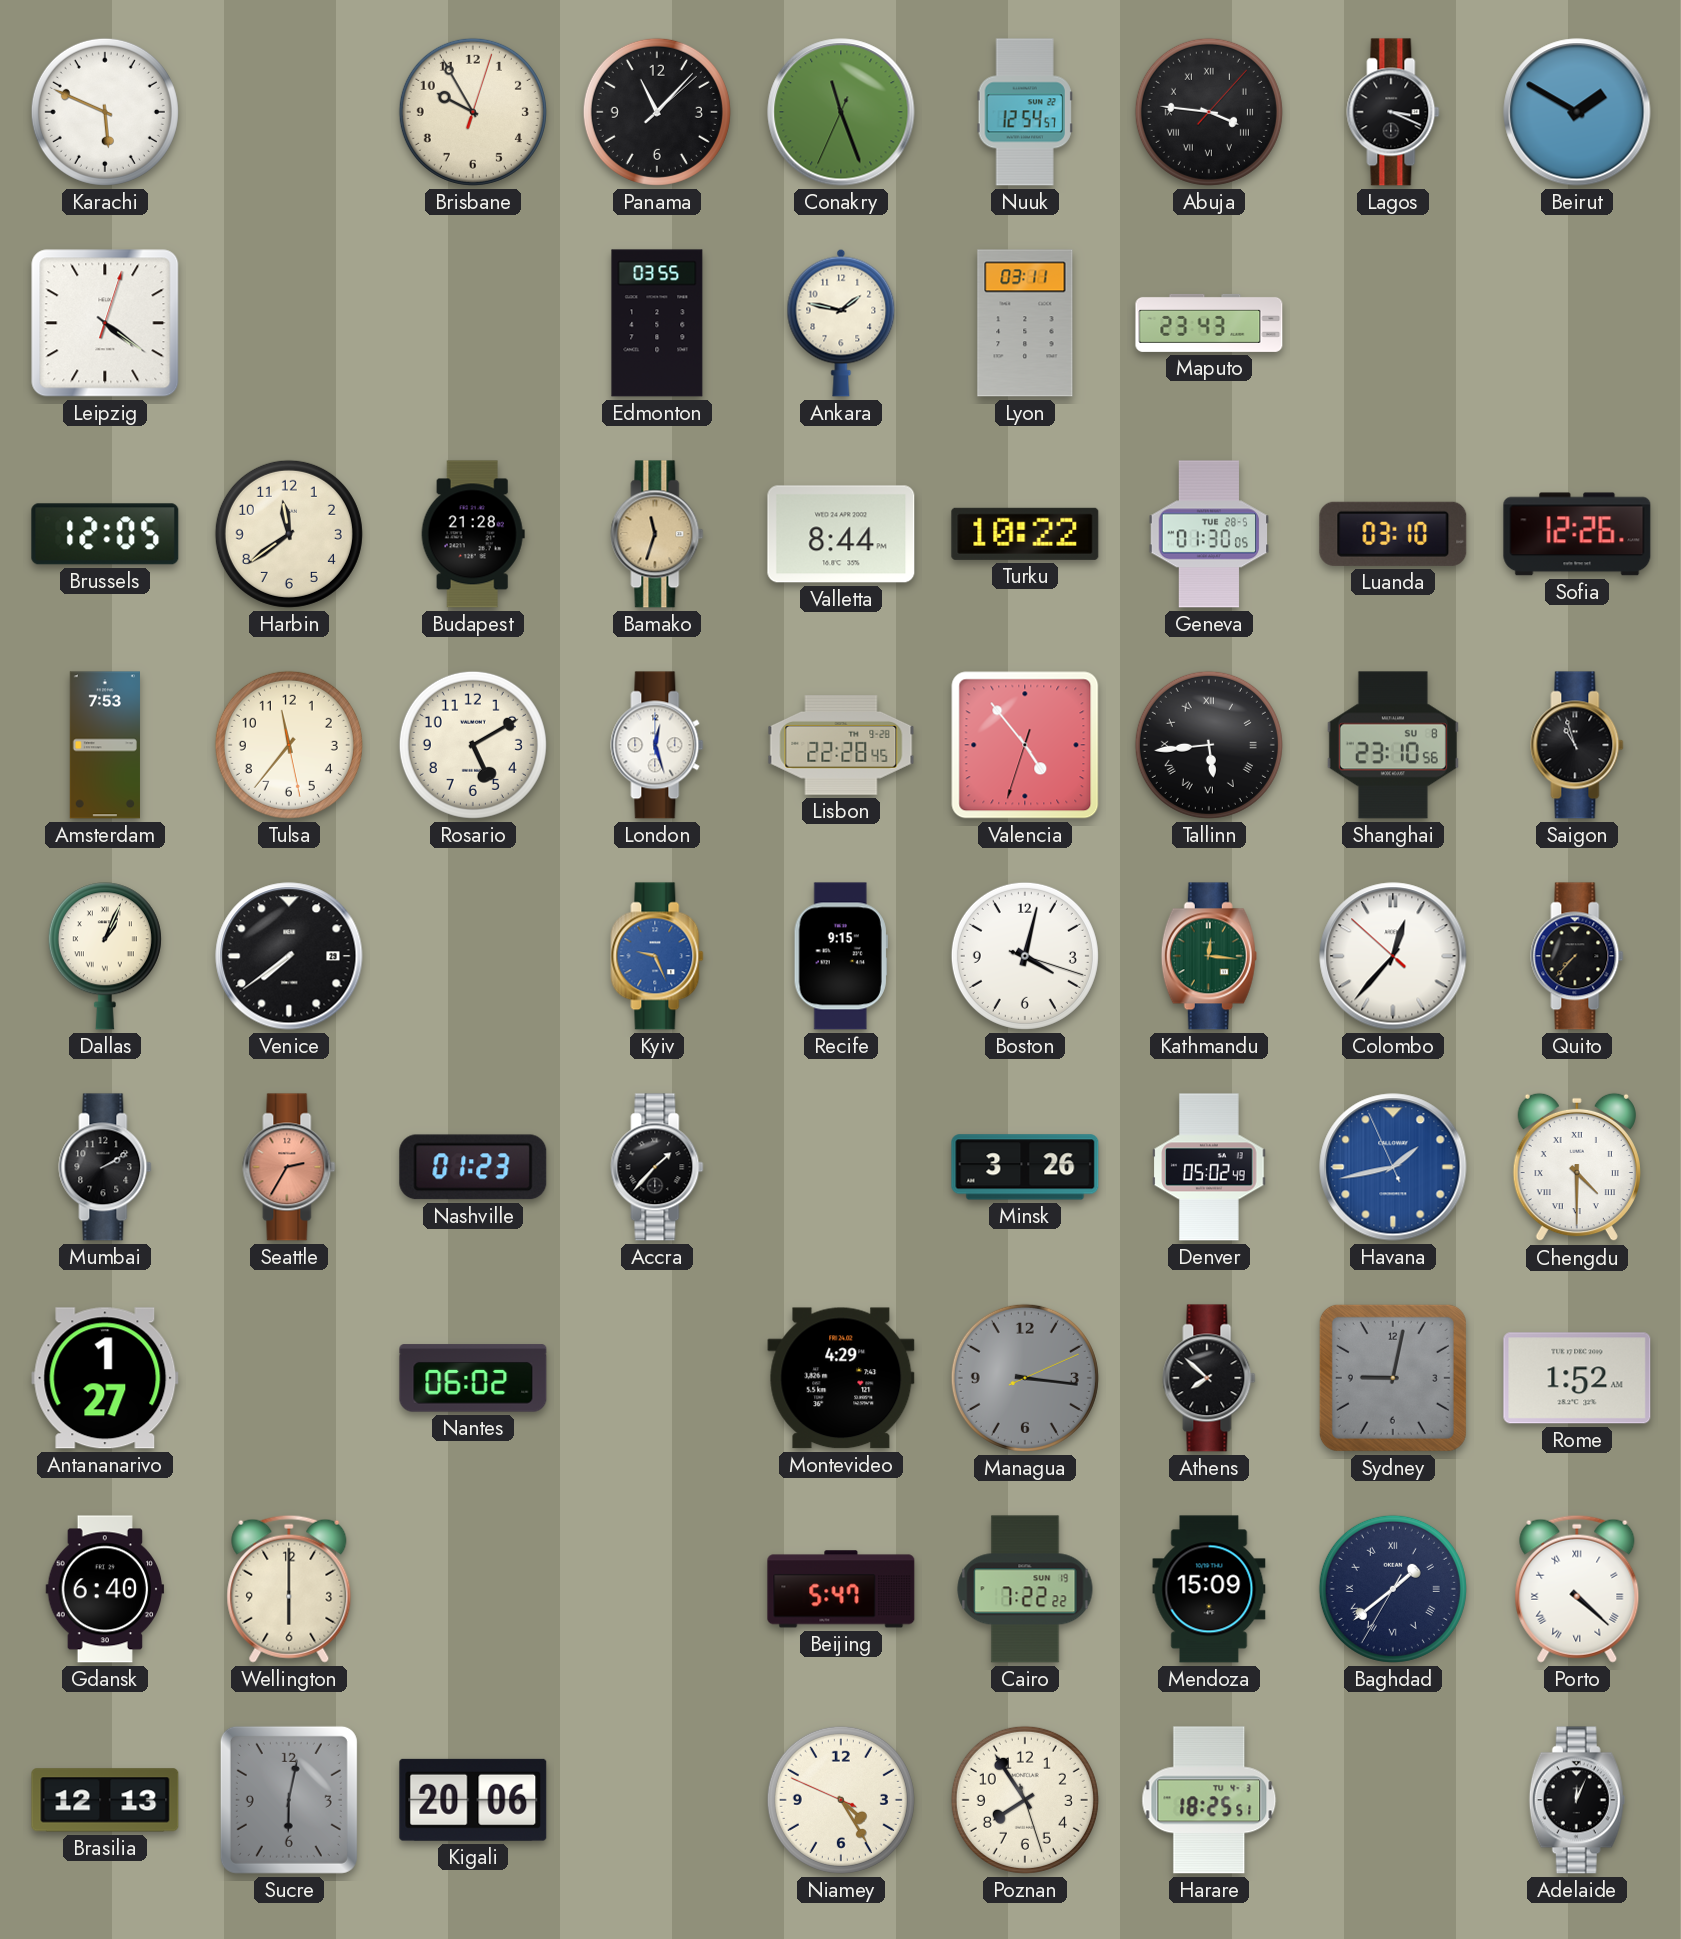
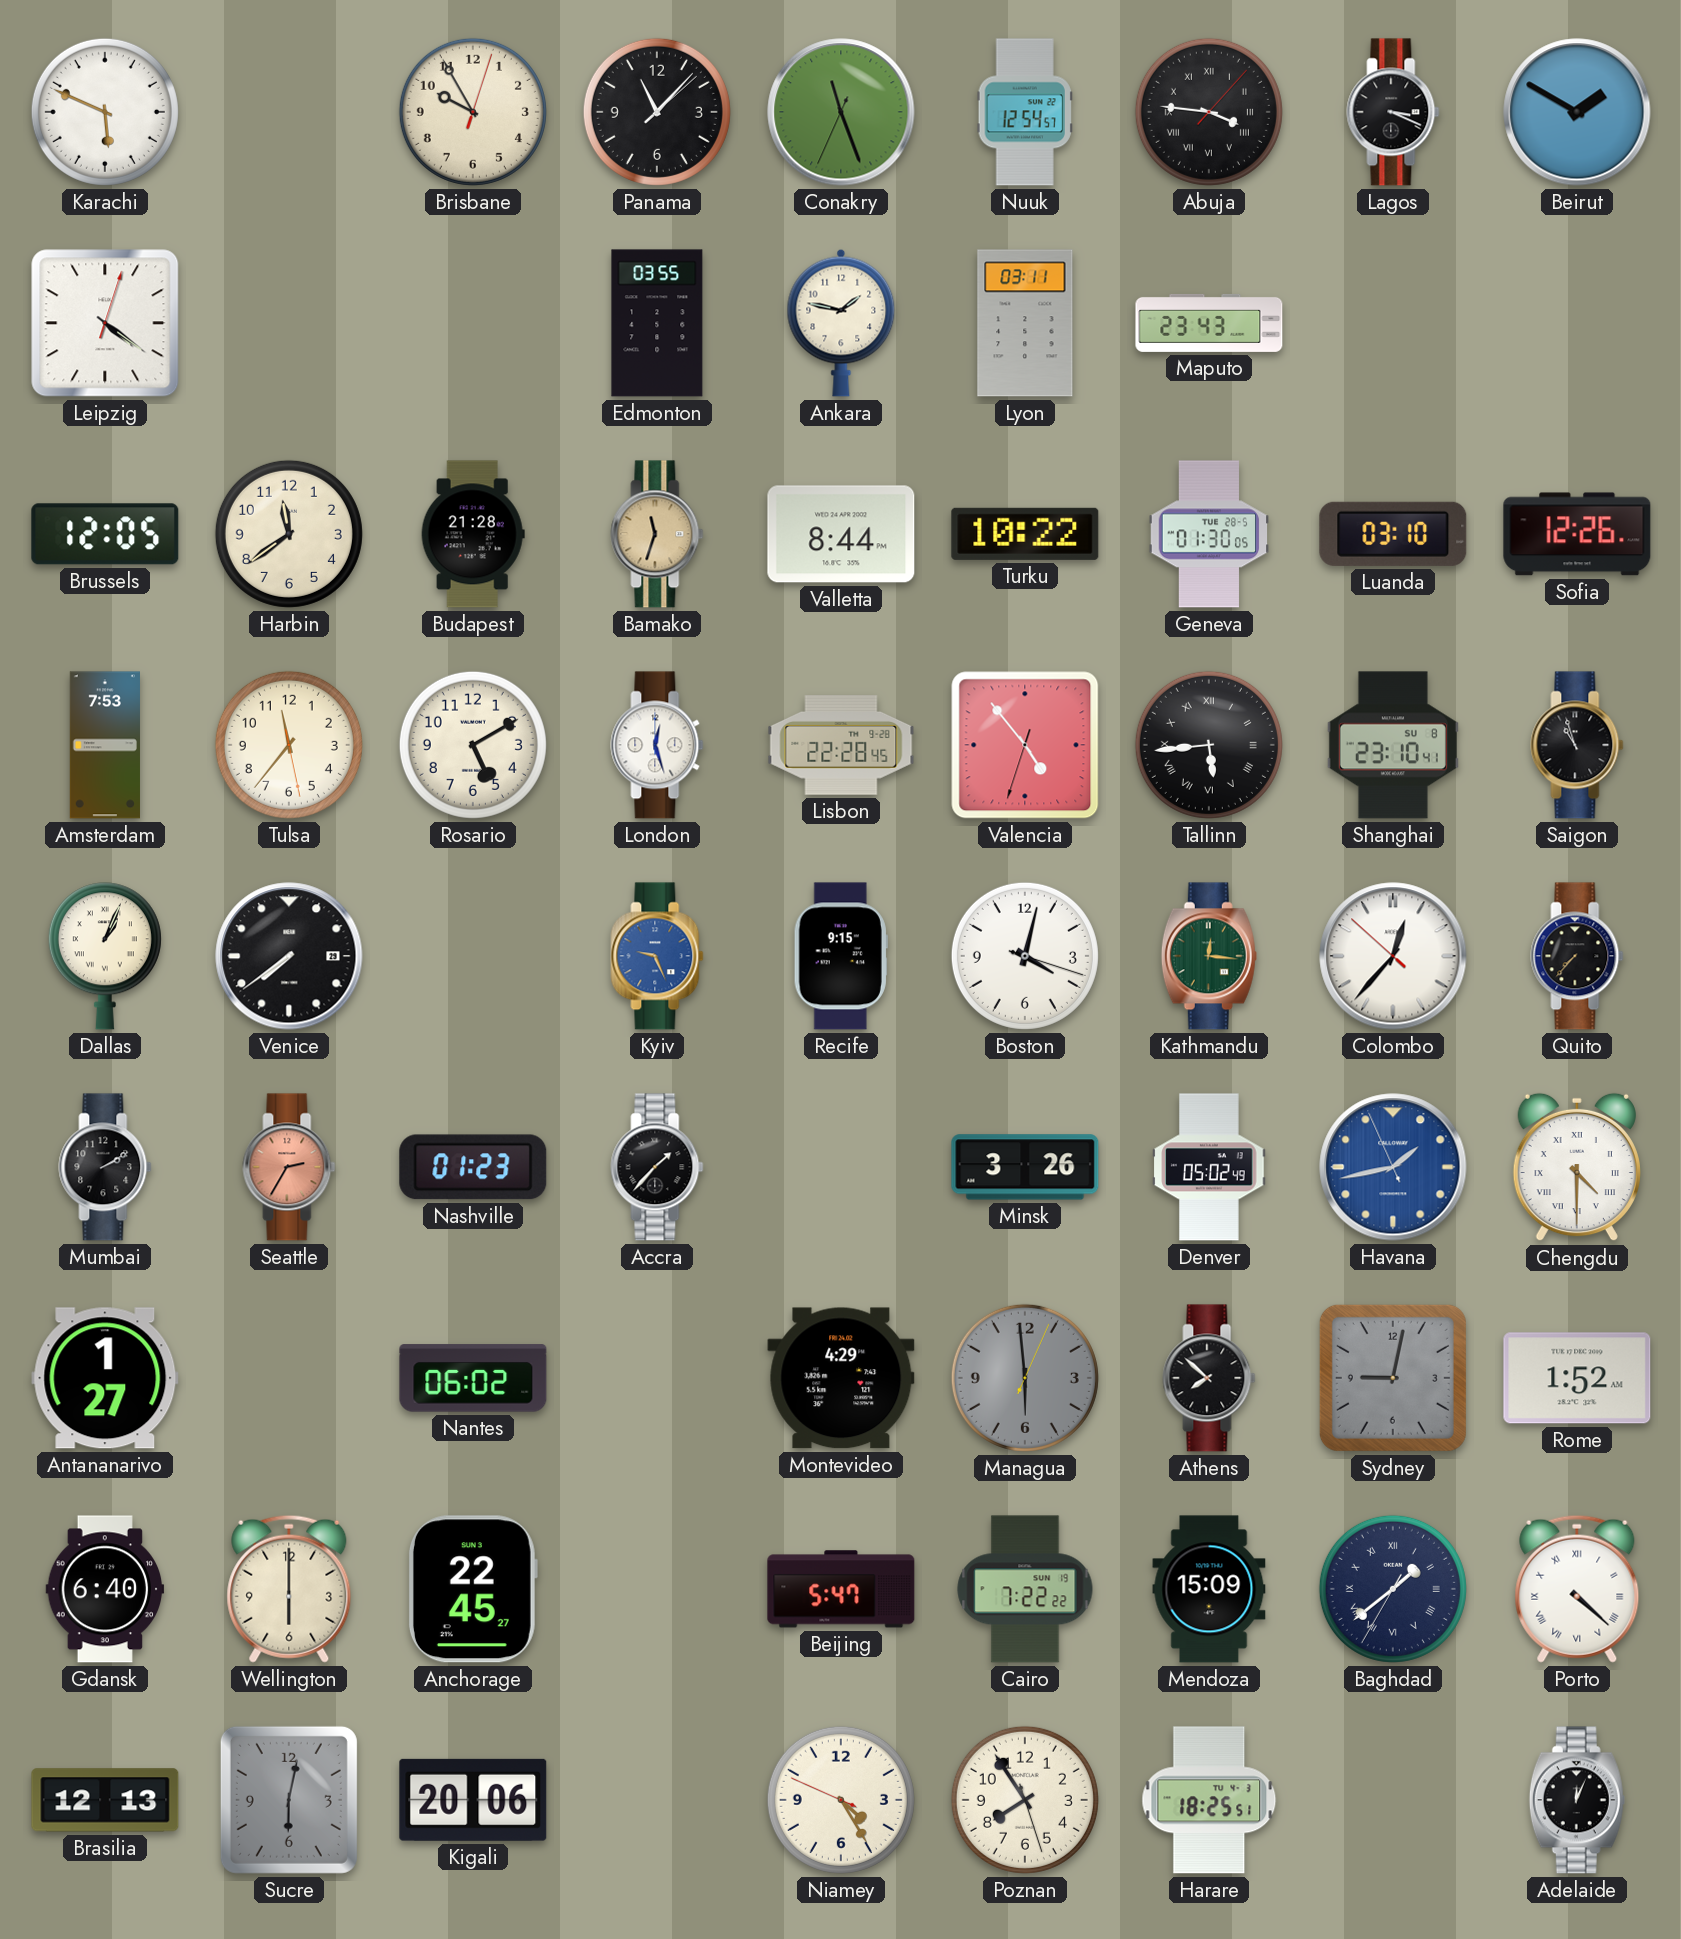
Shanghai: 23:10:56 -> 23:10:41 (1393, 745)
Managua: 3:16 -> 5:59 (1025, 1378)
Anchorage: none -> 22:45 (473, 1589)
